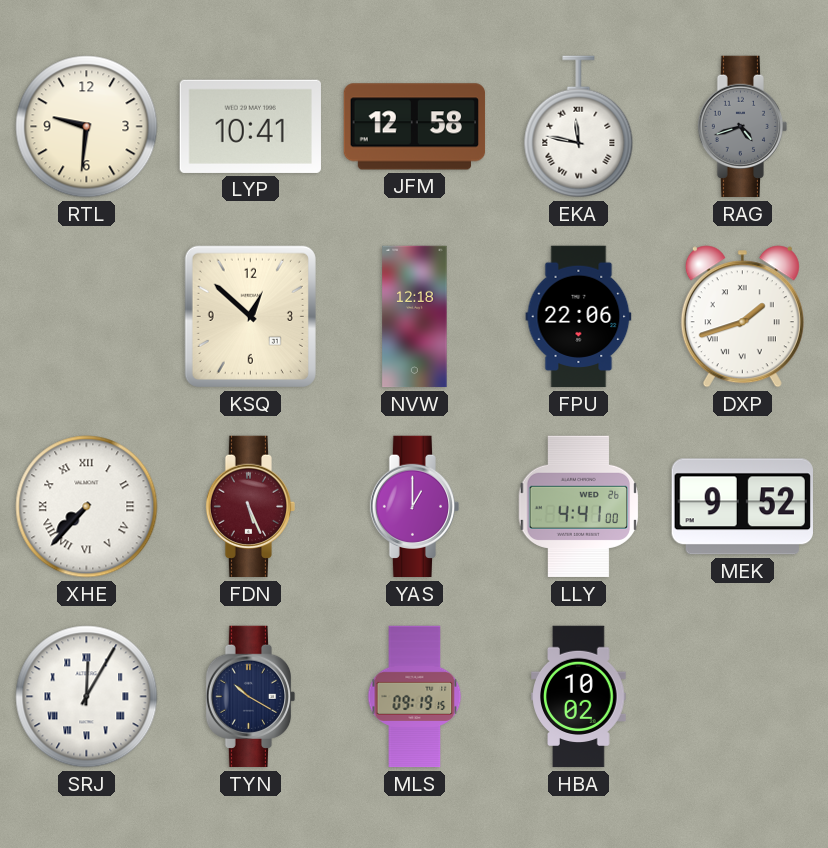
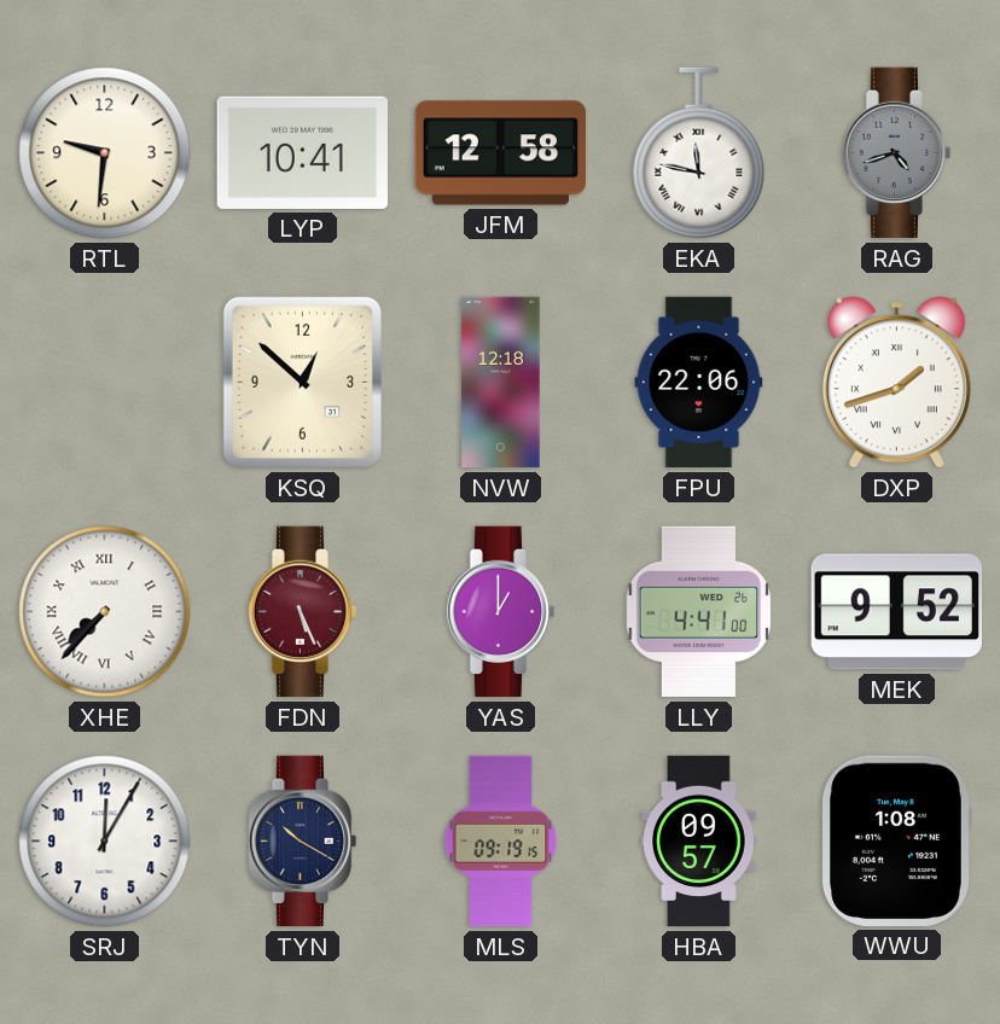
SRJ numerals: Roman -> Arabic (105, 842)
HBA: 10:02 -> 09:57 (699, 842)
WWU: none -> 1:08 (896, 840)
